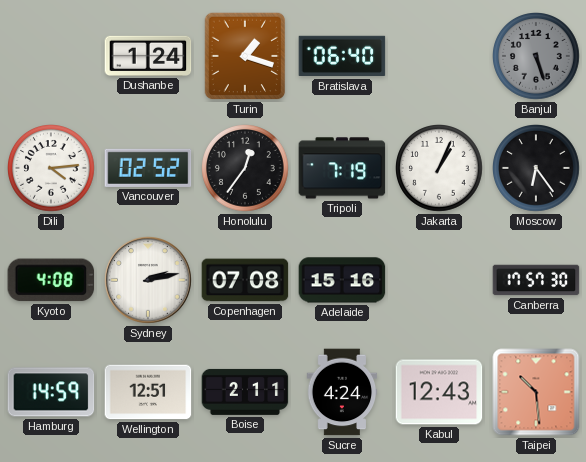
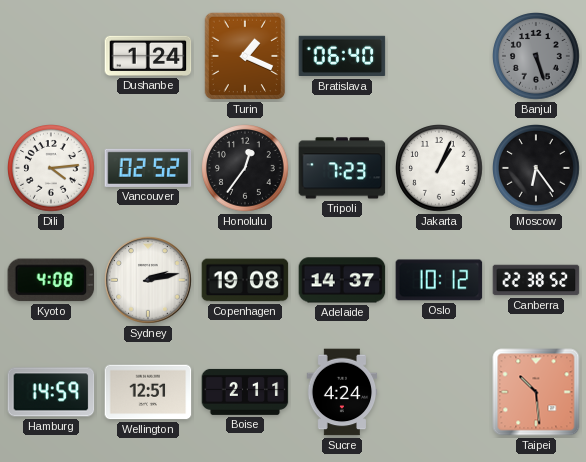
Turin: 1:18 -> 1:19 (245, 56)
Tripoli: 7:19 -> 7:23 (342, 168)
Copenhagen: 07:08 -> 19:08 (245, 280)
Adelaide: 15:16 -> 14:37 (342, 280)
Oslo: none -> 10:12 (439, 280)
Canberra: 17:57 -> 22:38 (536, 280)
Kabul: 12:43 -> none (439, 392)
